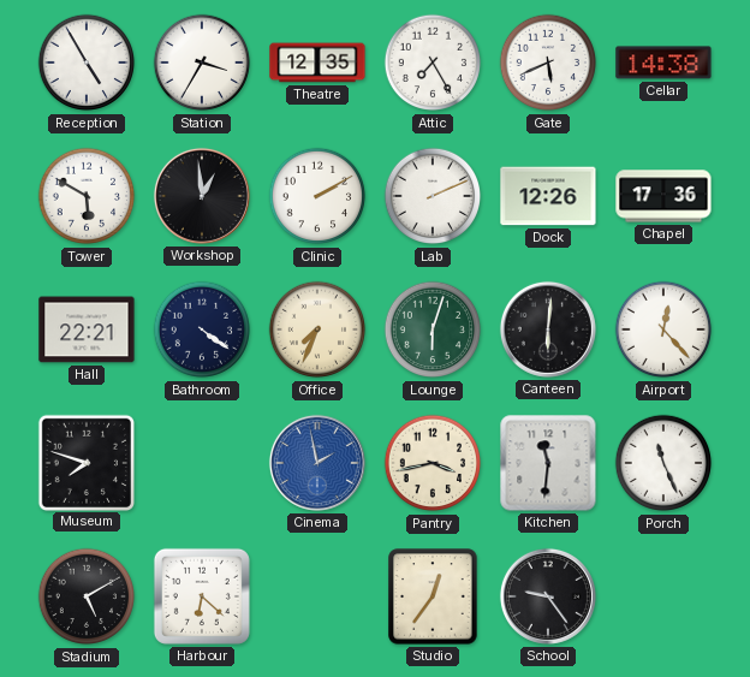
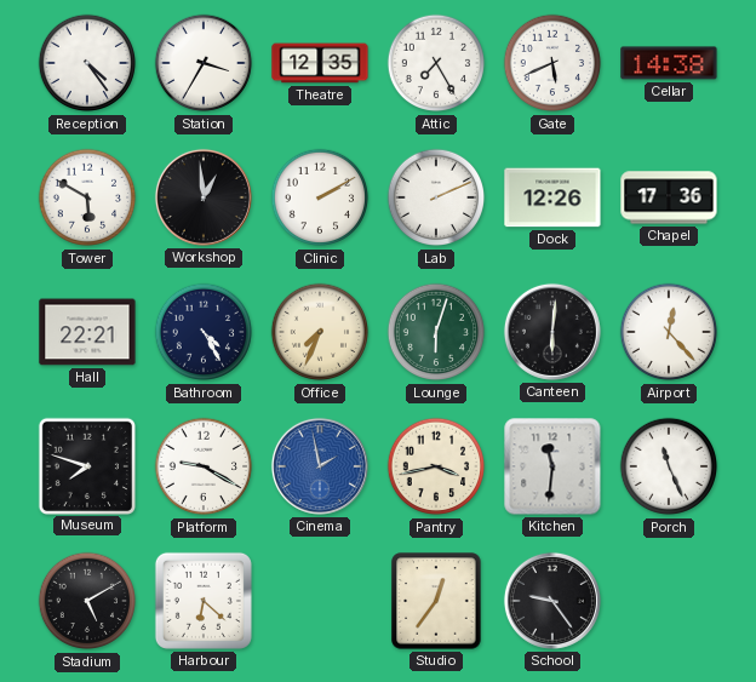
Reception: 4:55 -> 4:24 (87, 63)
Bathroom: 4:21 -> 4:25 (204, 332)
Platform: none -> 9:20 (204, 466)
